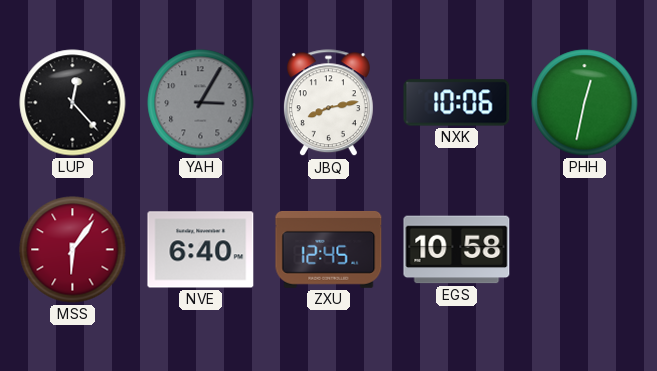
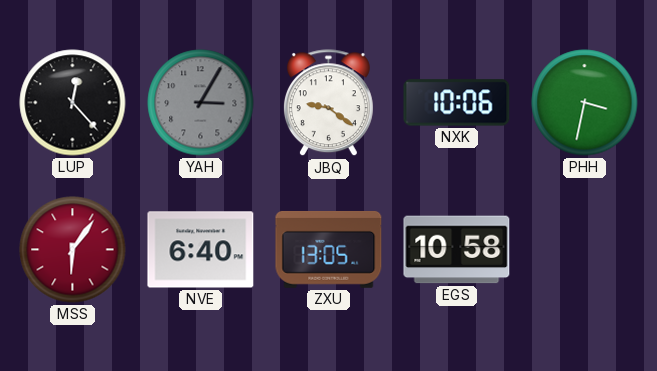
JBQ: 8:13 -> 9:21 (328, 103)
PHH: 12:32 -> 3:32 (585, 103)
ZXU: 12:45 -> 13:05 (329, 249)
